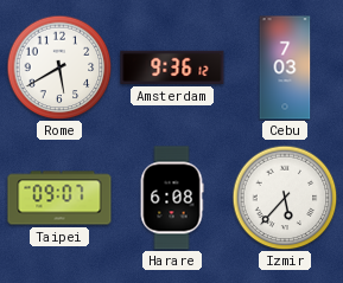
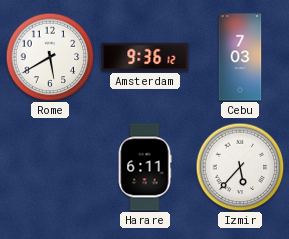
Taipei: 09:07 -> none (59, 198)
Harare: 6:08 -> 6:11 (145, 167)
